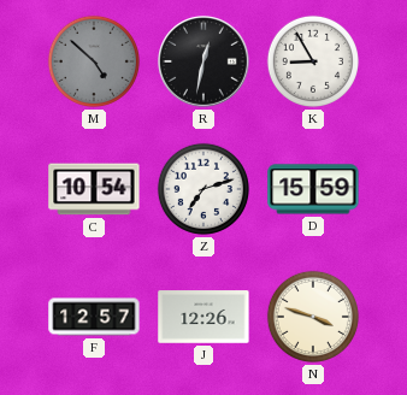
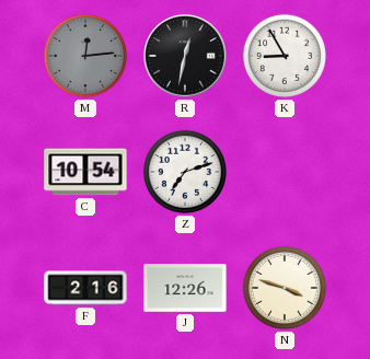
M: 4:52 -> 12:14 (85, 56)
D: 15:59 -> none (313, 189)
F: 12:57 -> 2:16 (85, 288)
